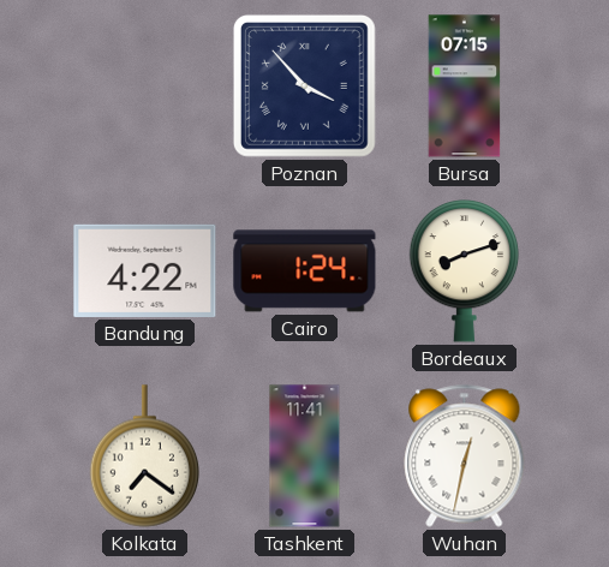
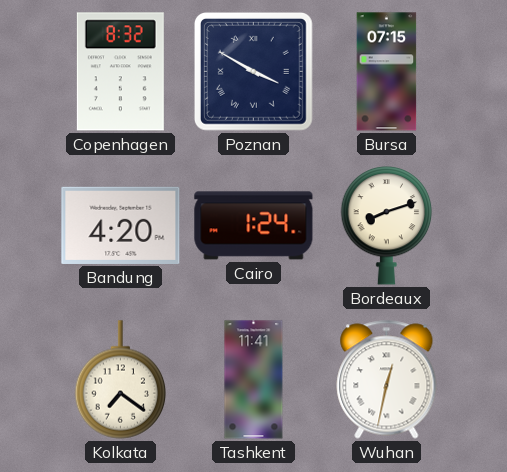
Copenhagen: none -> 8:32 (120, 72)
Poznan: 3:53 -> 3:50 (253, 71)
Bandung: 4:22 -> 4:20 (121, 225)
